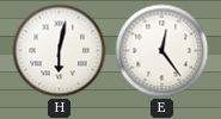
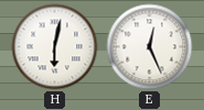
E: 12:24 -> 12:26 (150, 47)
